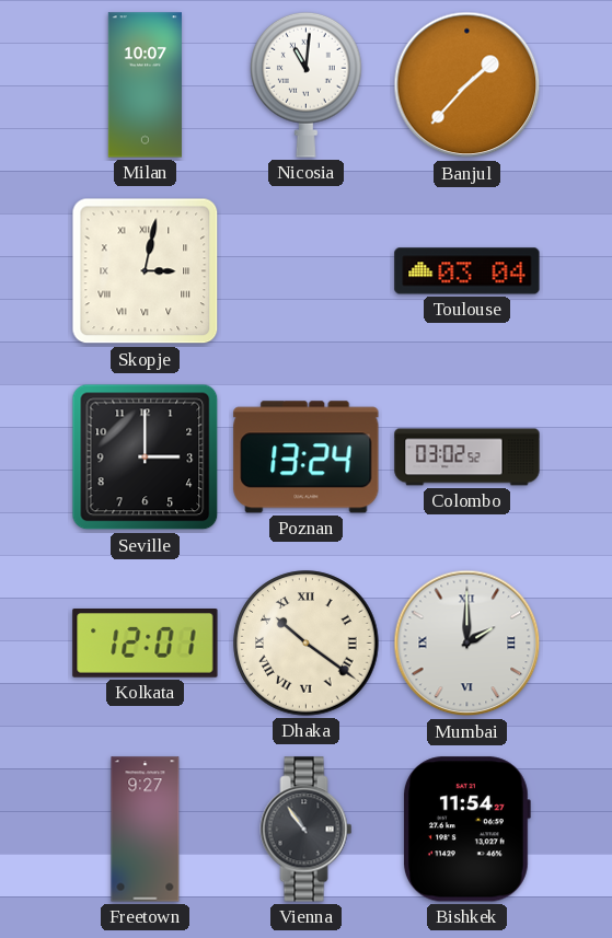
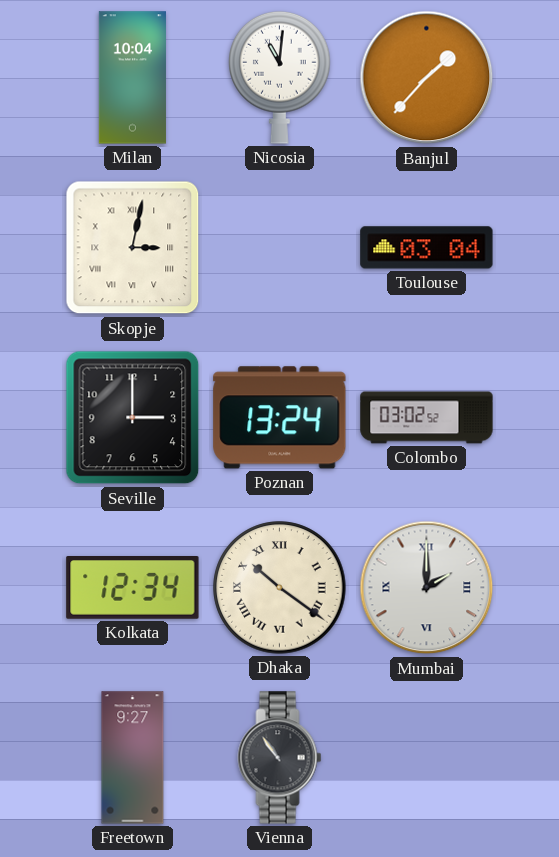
Milan: 10:07 -> 10:04 (132, 78)
Kolkata: 12:01 -> 12:34 (133, 588)
Bishkek: 11:54 -> none (467, 830)
